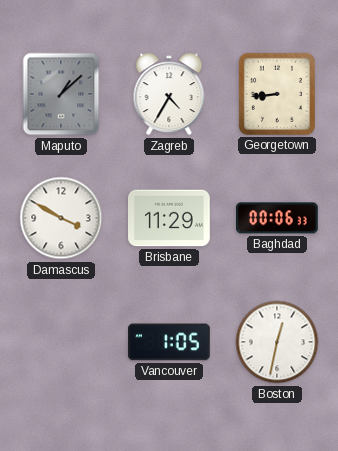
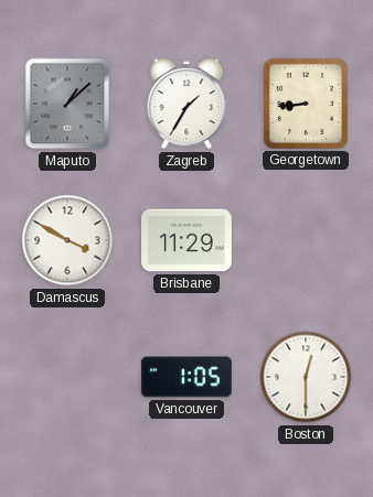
Zagreb: 4:35 -> 1:35 (186, 104)
Baghdad: 00:06 -> none (278, 218)
Boston: 12:32 -> 12:30 (306, 377)
